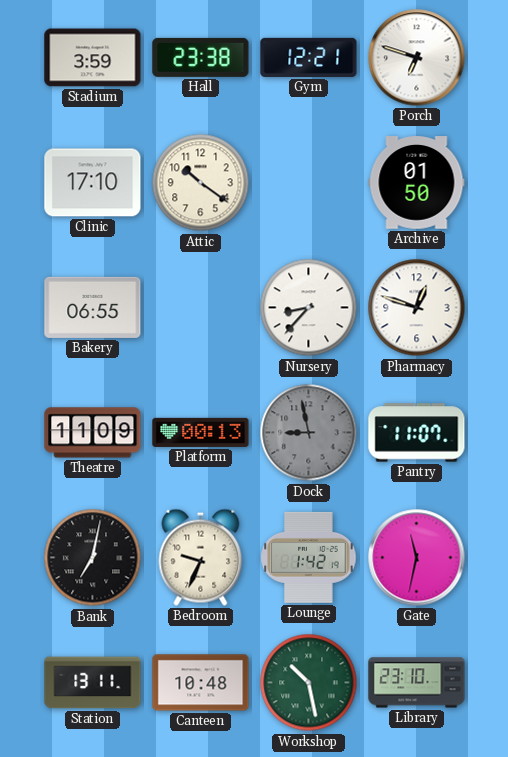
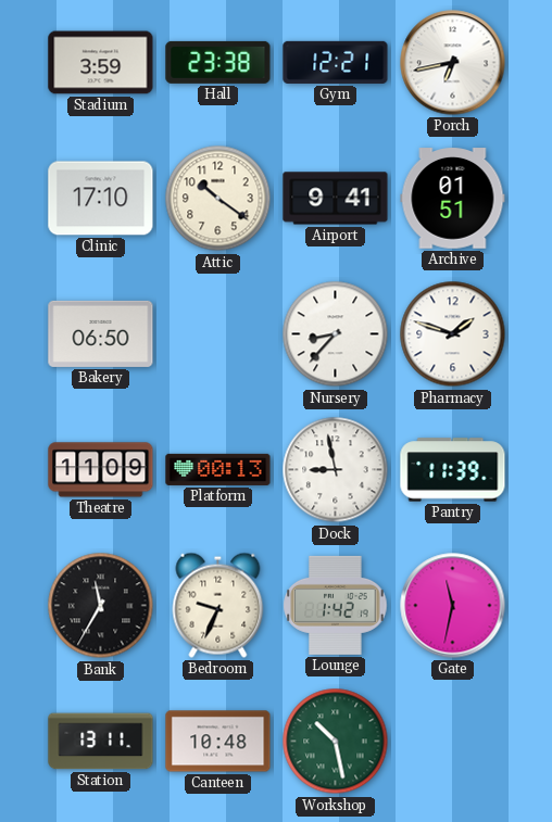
Porch: 6:48 -> 6:43 (453, 63)
Airport: none -> 9:41 (336, 199)
Archive: 01:50 -> 01:51 (453, 199)
Bakery: 06:55 -> 06:50 (101, 333)
Pharmacy: 12:48 -> 1:48 (453, 334)
Dock dial: grey -> white (336, 470)
Pantry: 11:07 -> 11:39 (453, 470)
Bank: 7:02 -> 11:35 (101, 606)
Library: 23:10 -> none (417, 683)
